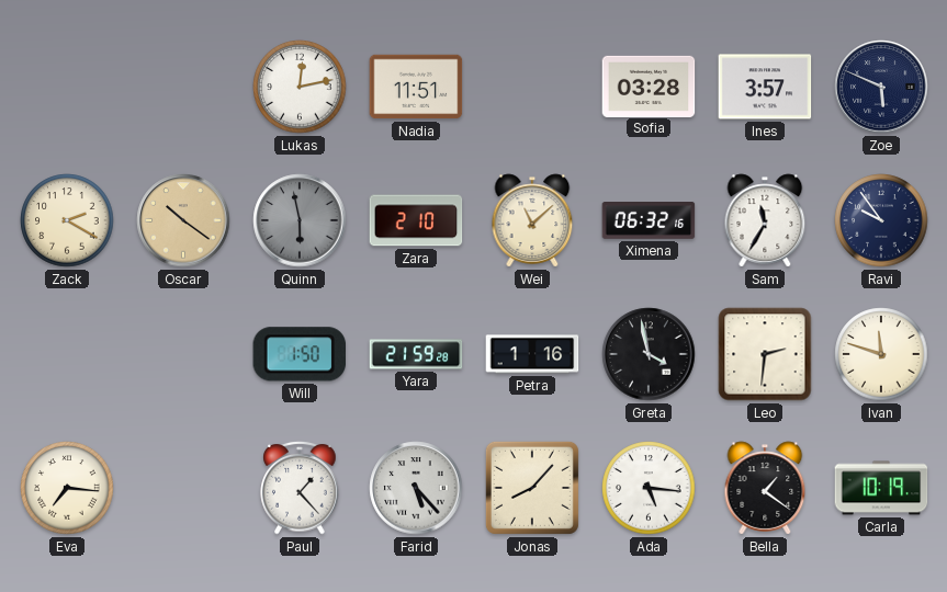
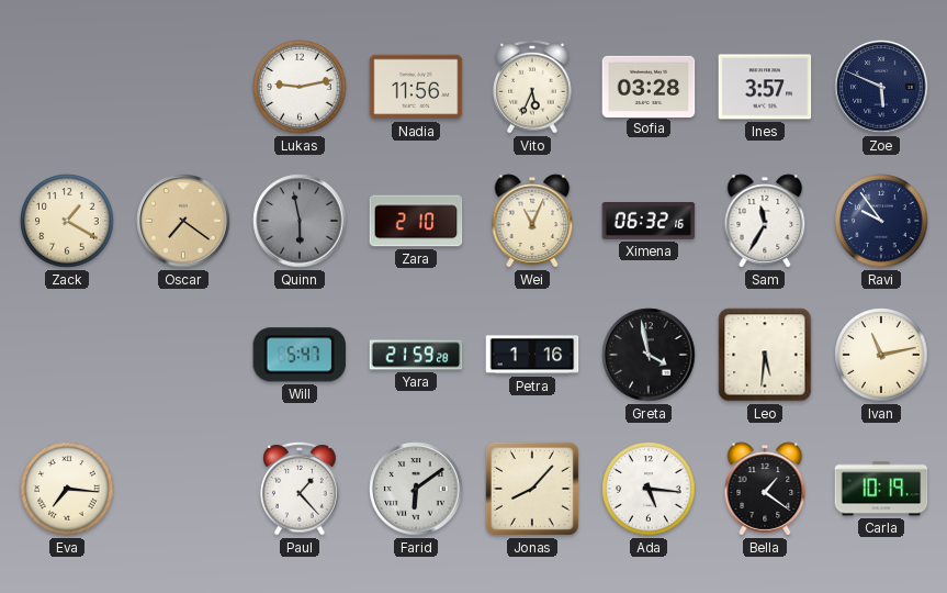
Lukas: 12:13 -> 9:13 (300, 87)
Nadia: 11:51 -> 11:56 (416, 87)
Vito: none -> 5:34 (532, 88)
Zack: 2:20 -> 1:20 (67, 221)
Oscar: 10:21 -> 7:21 (183, 221)
Wei: 11:08 -> 11:04 (532, 221)
Will: 1:50 -> 5:47 (300, 355)
Leo: 2:31 -> 5:31 (765, 355)
Ivan: 11:48 -> 11:13 (881, 355)
Farid: 5:23 -> 6:09 (416, 489)
